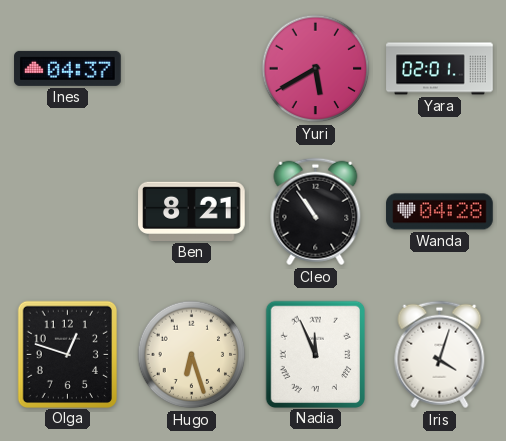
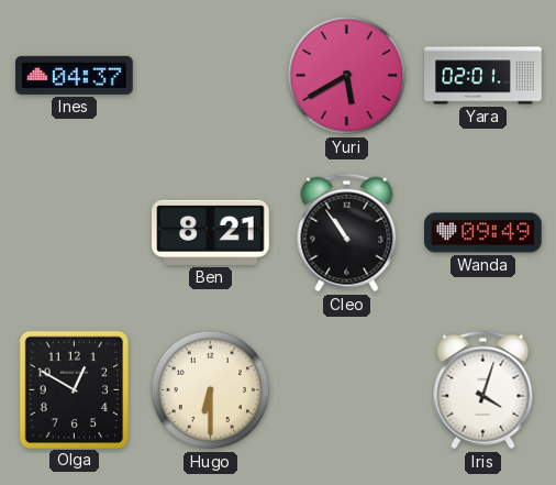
Wanda: 04:28 -> 09:49 (483, 233)
Olga: 12:48 -> 12:50 (74, 389)
Hugo: 6:27 -> 6:30 (211, 390)
Nadia: 11:56 -> none (315, 354)
